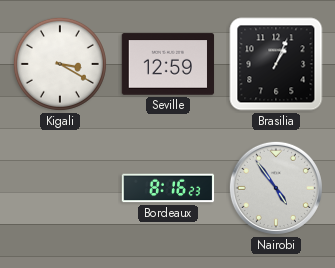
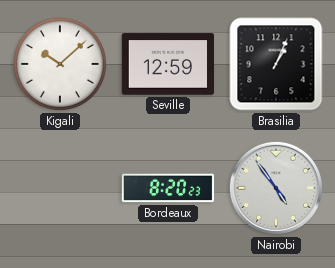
Kigali: 3:20 -> 10:08 (60, 64)
Bordeaux: 8:16 -> 8:20 (168, 188)
